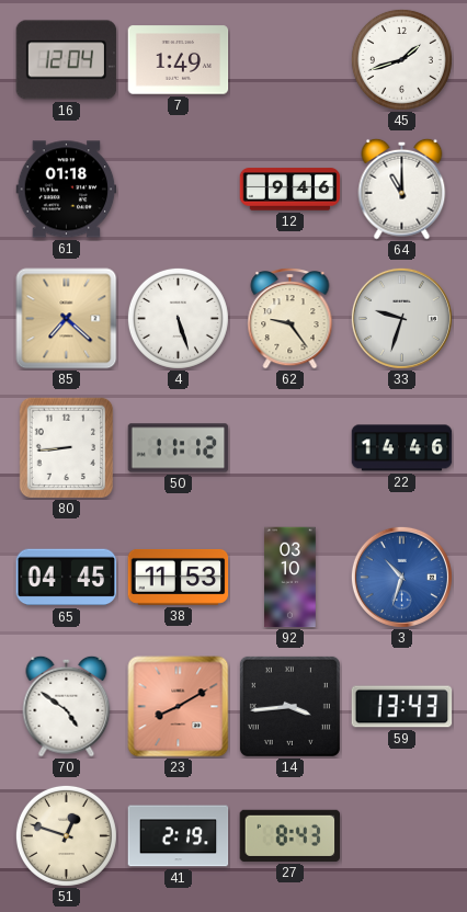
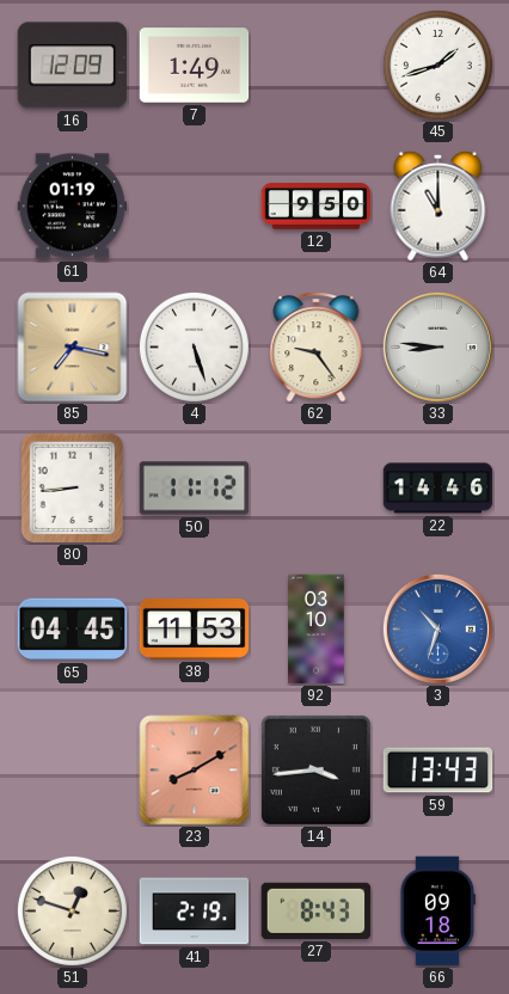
16: 12:04 -> 12:09 (73, 66)
61: 01:18 -> 01:19 (73, 207)
12: 9:46 -> 9:50 (317, 207)
85: 7:22 -> 7:17 (73, 348)
33: 9:33 -> 8:46 (437, 346)
70: 4:51 -> none (67, 706)
66: none -> 09:18 (437, 912)
